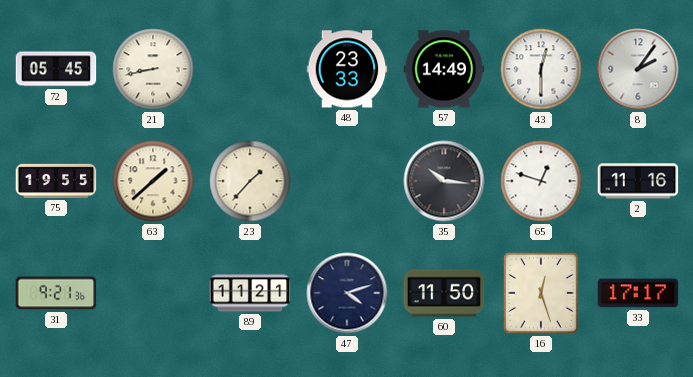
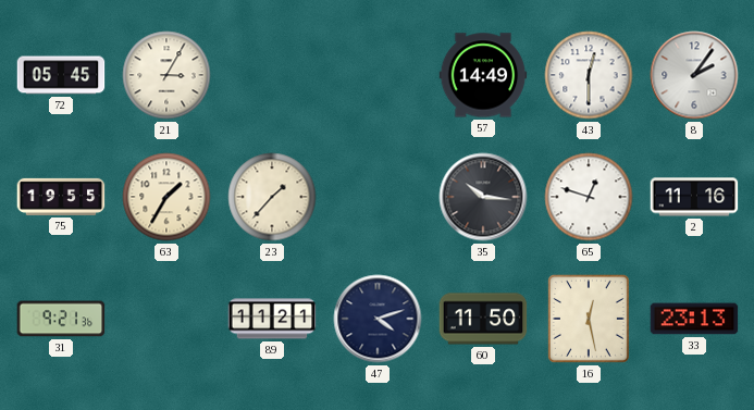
21: 8:43 -> 3:05 (166, 75)
48: 23:33 -> none (347, 69)
63: 1:38 -> 1:35 (166, 197)
16: 12:27 -> 12:28 (589, 319)
33: 17:17 -> 23:13 (694, 319)
